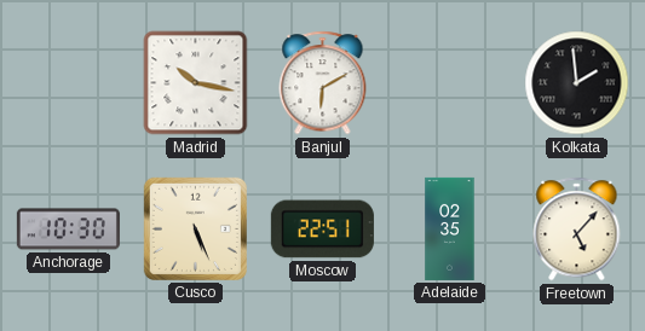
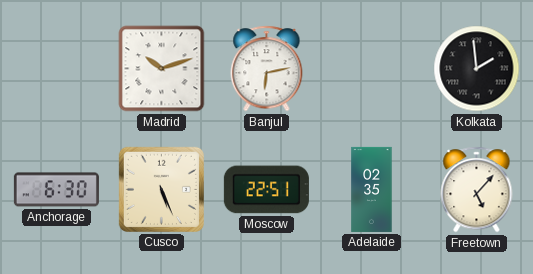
Madrid: 10:17 -> 10:12 (162, 69)
Banjul: 6:10 -> 6:13 (267, 69)
Anchorage: 10:30 -> 6:30 (56, 190)
